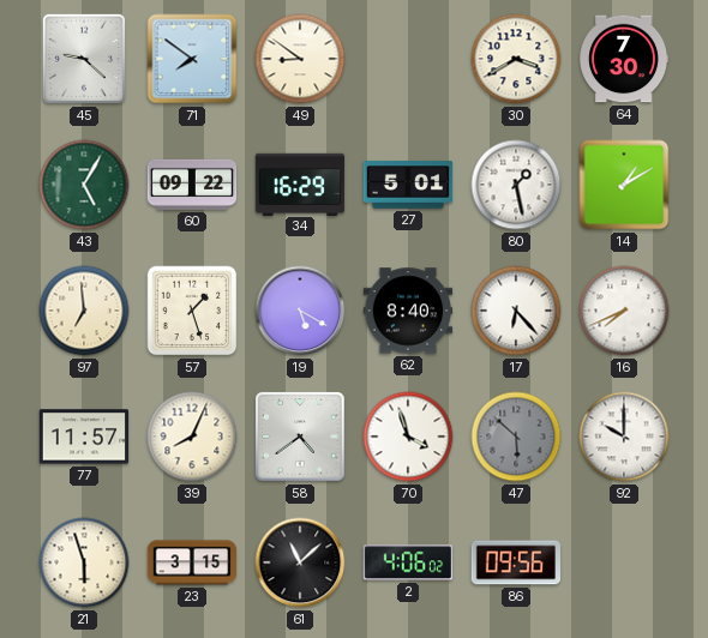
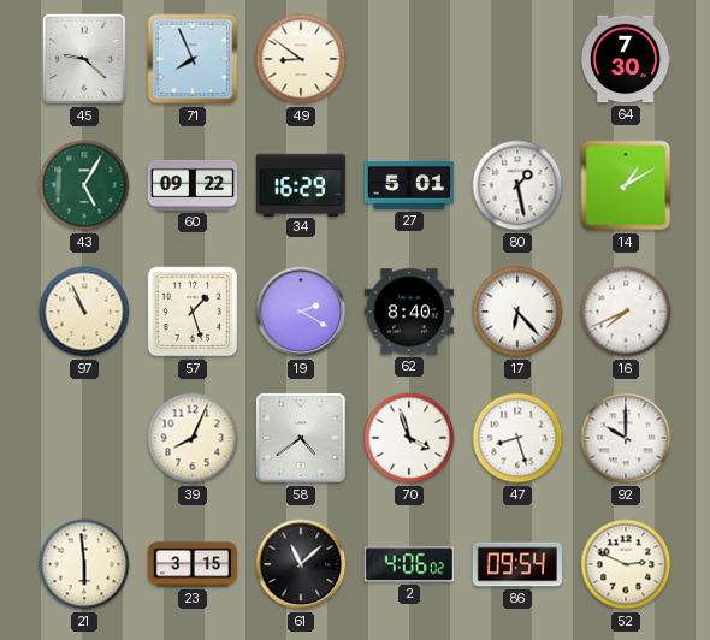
71: 7:51 -> 7:56 (193, 59)
30: 3:40 -> none (516, 59)
97: 6:59 -> 10:56 (84, 312)
19: 5:20 -> 2:20 (301, 312)
77: 11:57 -> none (84, 437)
47: 5:52 -> 8:27 (517, 438)
47 dial: grey -> white (517, 438)
21: 5:57 -> 5:59 (84, 564)
86: 09:56 -> 09:54 (516, 564)
52: none -> 2:49 (626, 564)
